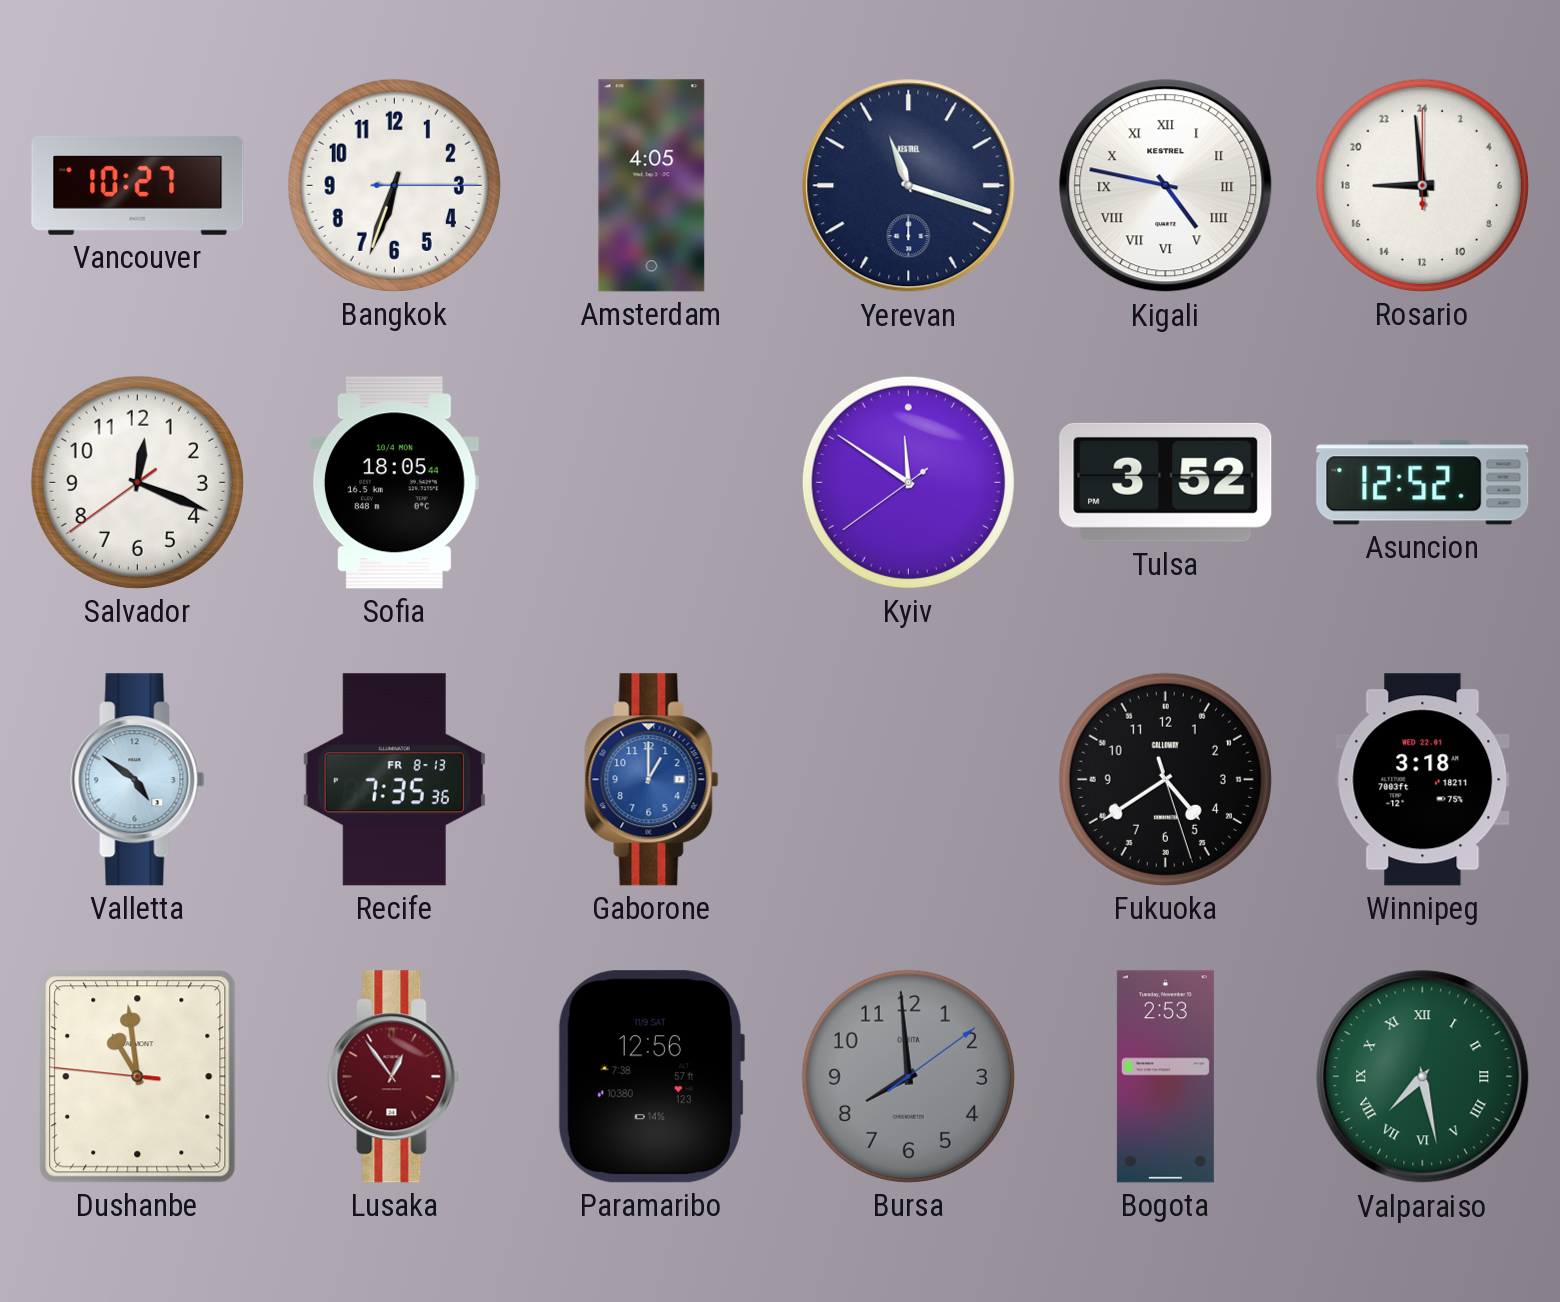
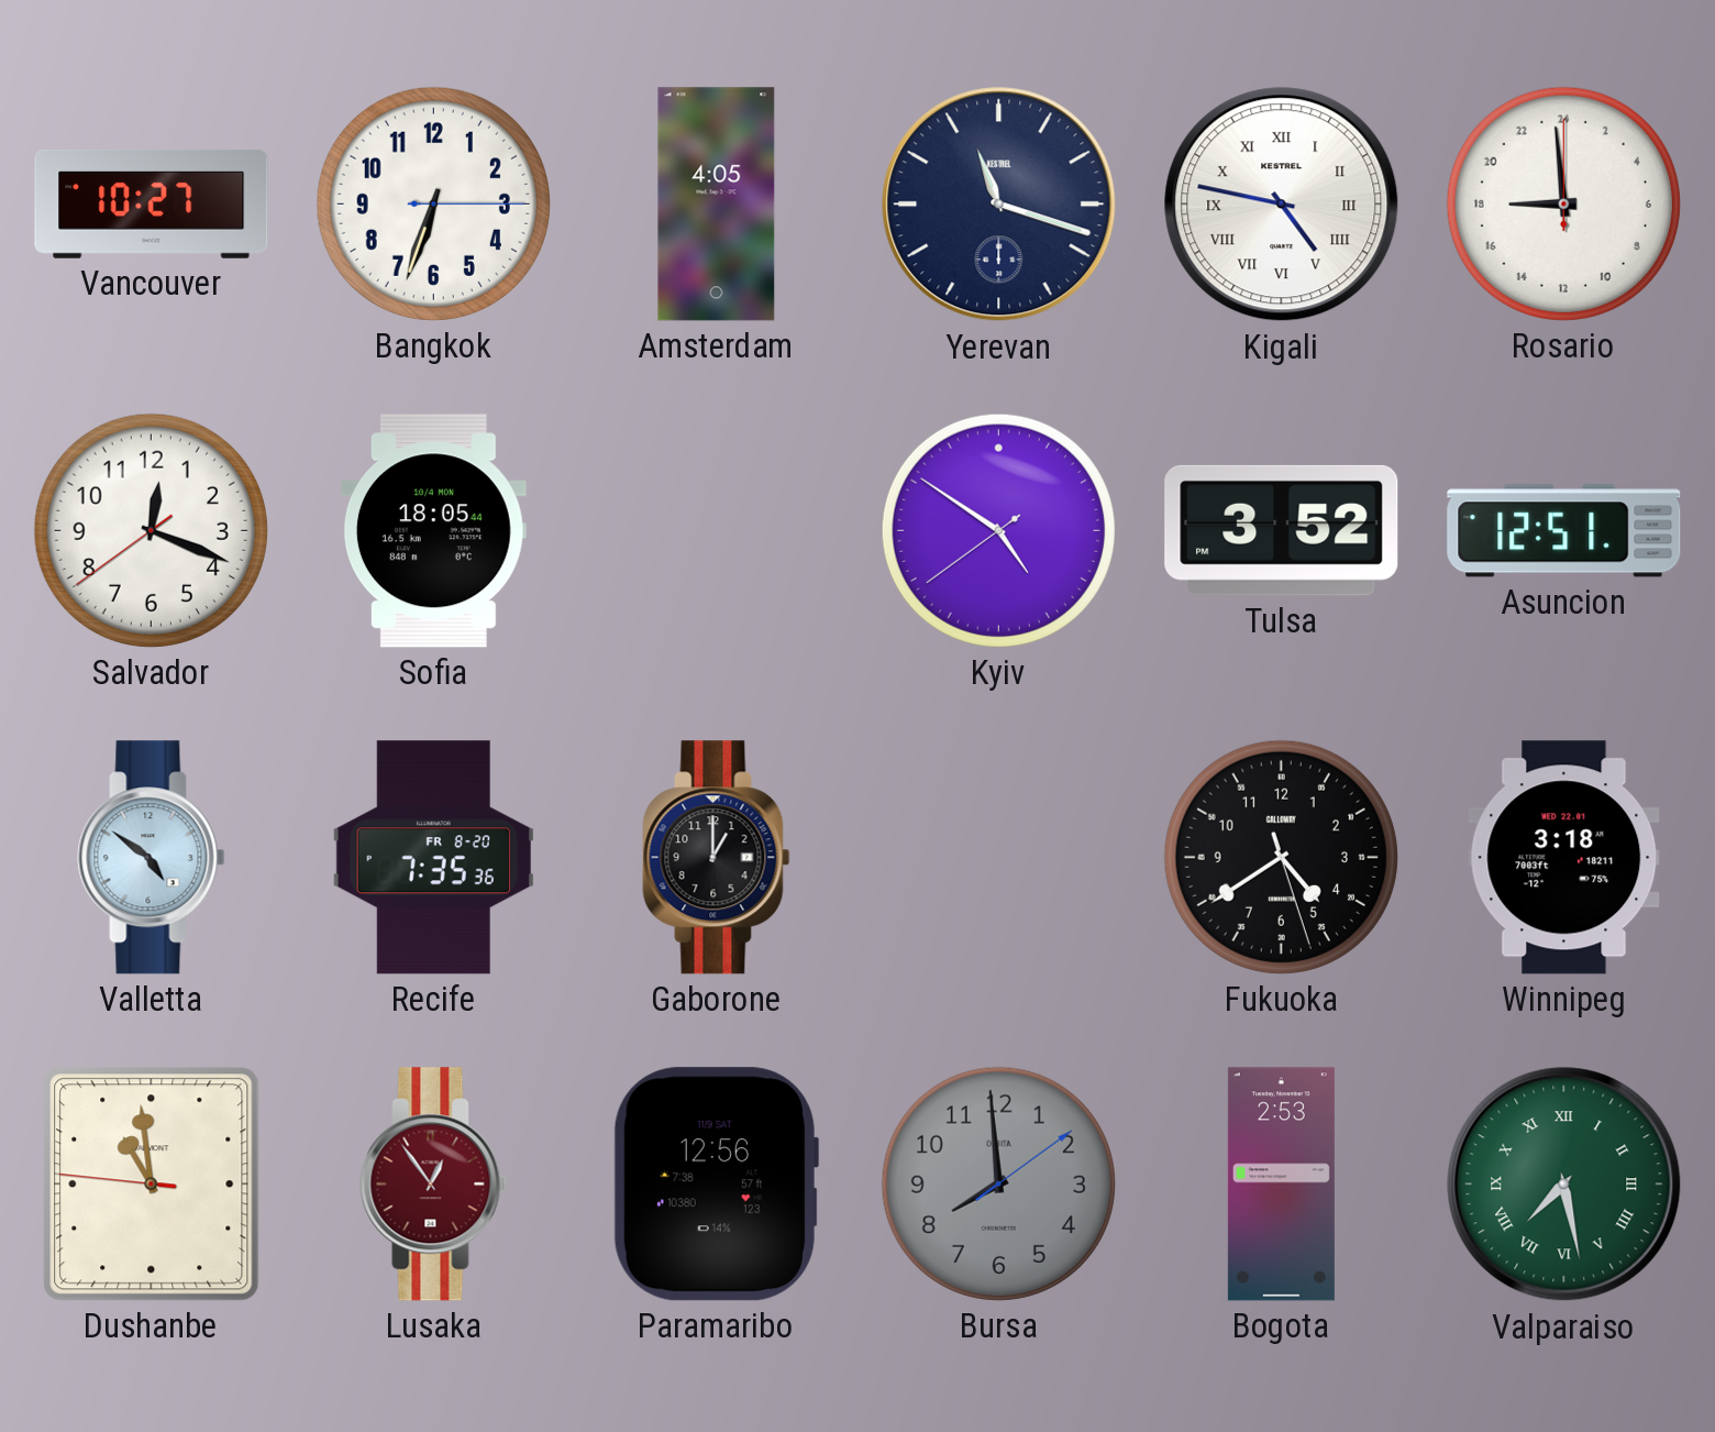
Kyiv: 11:50 -> 4:50 (998, 530)
Asuncion: 12:52 -> 12:51 (1564, 531)
Recife date: FR 8-13 -> FR 8-20 (433, 858)
Gaborone dial: blue -> black (717, 858)
